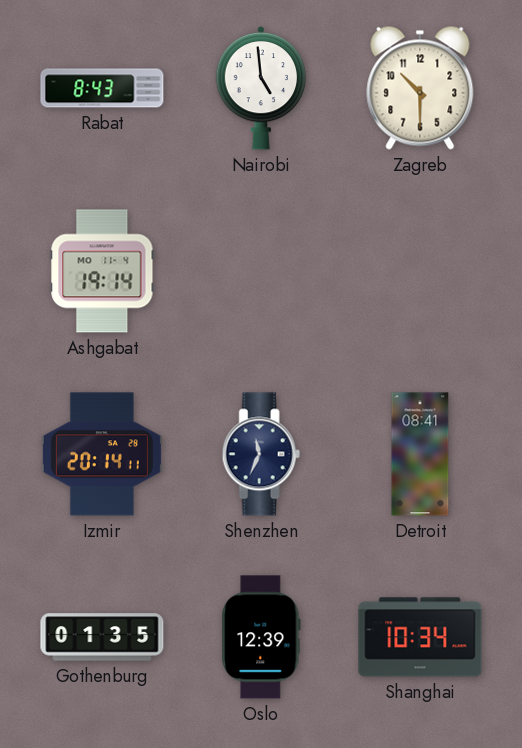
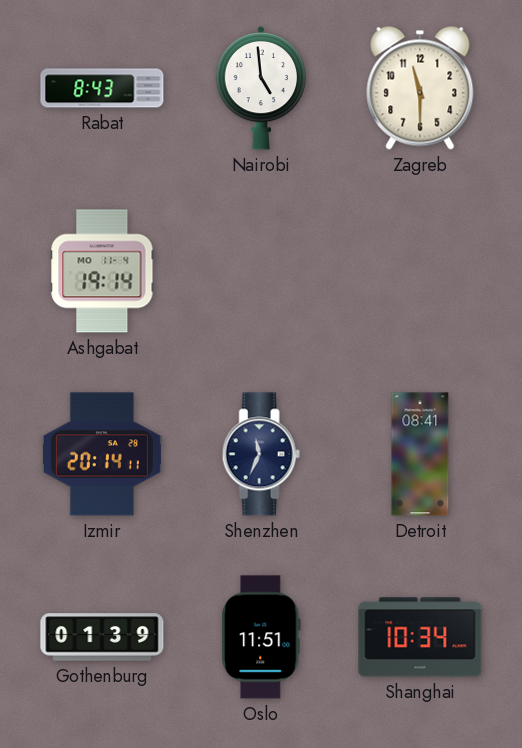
Zagreb: 10:30 -> 11:30 (420, 88)
Gothenburg: 01:35 -> 01:39 (102, 637)
Oslo: 12:39 -> 11:51 (262, 637)
